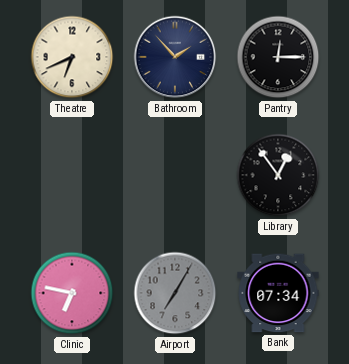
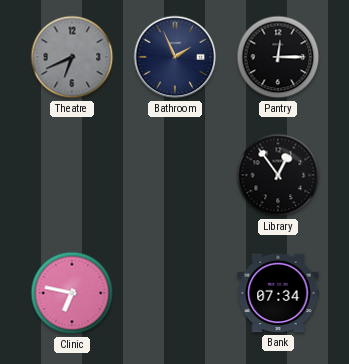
Theatre dial: cream -> grey (72, 57)
Bathroom: 1:53 -> 1:56 (175, 57)
Airport: 7:05 -> none (175, 293)
